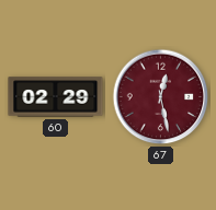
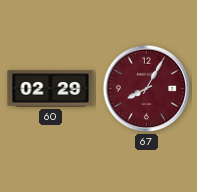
67: 12:28 -> 8:05 (147, 89)
